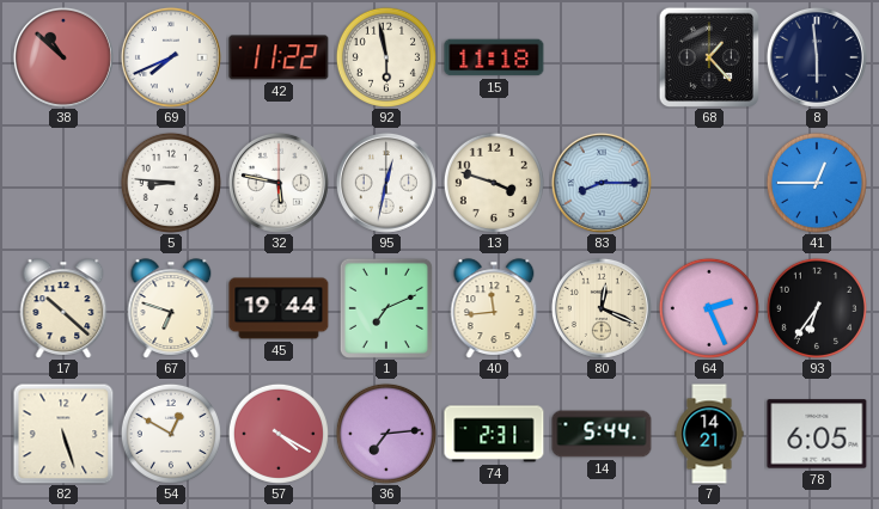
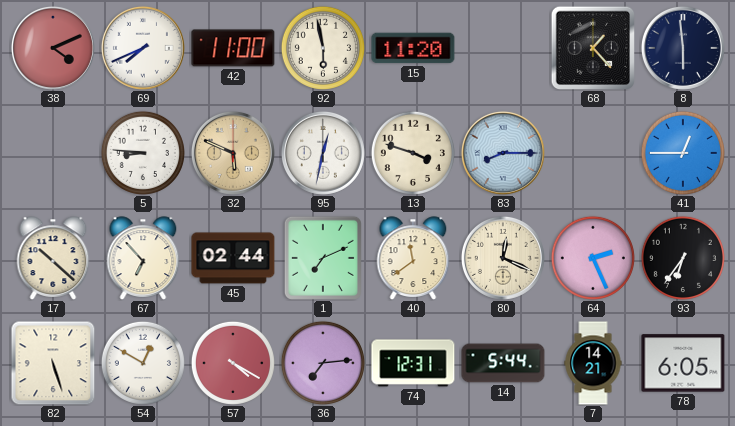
38: 10:52 -> 4:11 (53, 48)
42: 11:22 -> 11:00 (233, 48)
15: 11:18 -> 11:20 (413, 48)
32: 5:47 -> 5:49 (233, 153)
32 dial: white -> champagne (233, 153)
67: 6:48 -> 6:53 (143, 258)
45: 19:44 -> 02:44 (233, 258)
40: 11:44 -> 11:39 (413, 258)
74: 2:31 -> 12:31 (413, 363)
